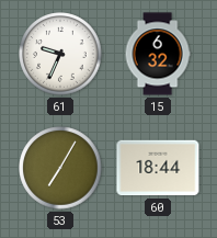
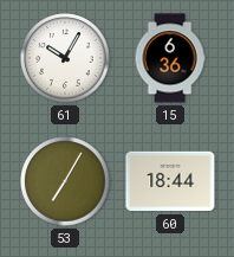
61: 9:34 -> 10:05 (65, 58)
15: 6:32 -> 6:36 (170, 58)
